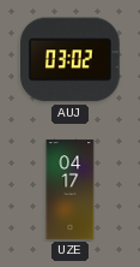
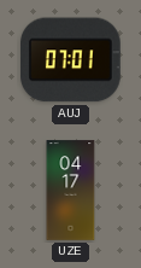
AUJ: 03:02 -> 07:01 (71, 60)
